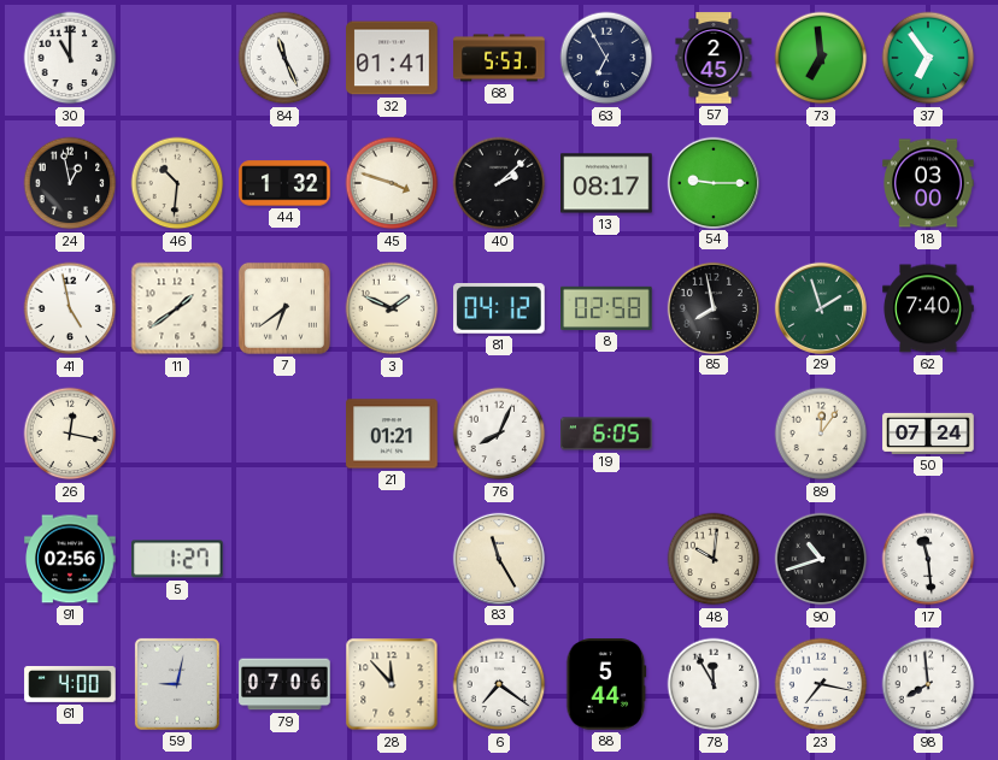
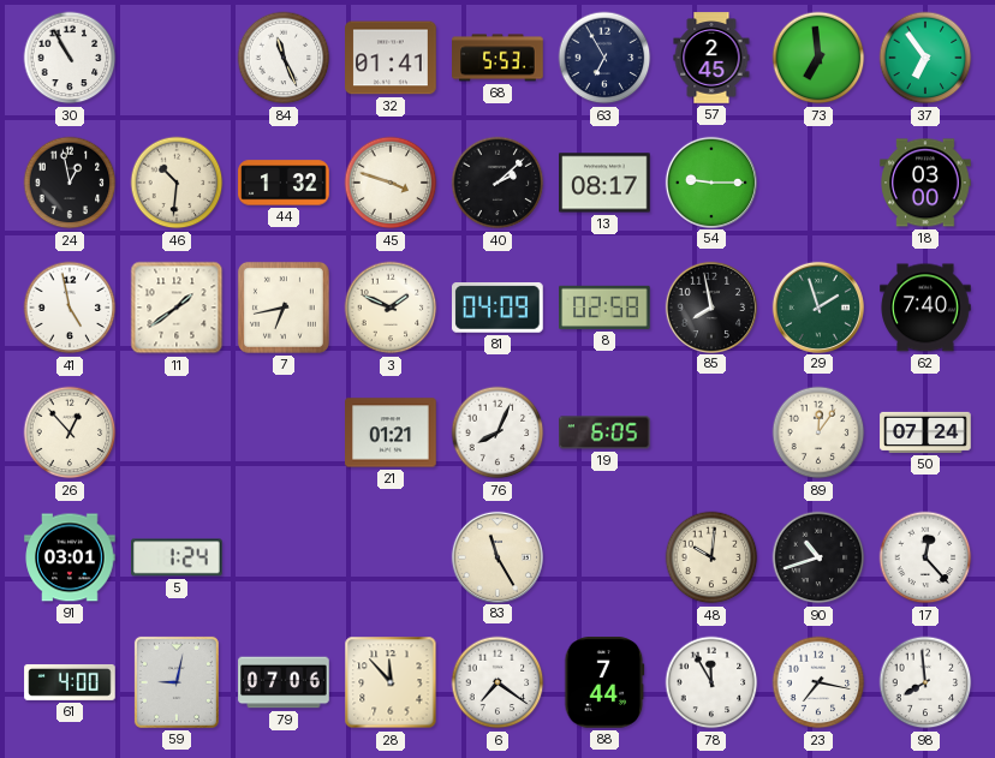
30: 11:00 -> 10:55 (70, 58)
7: 6:39 -> 6:43 (284, 308)
81: 04:12 -> 04:09 (499, 309)
26: 12:17 -> 12:53 (70, 432)
91: 02:56 -> 03:01 (70, 557)
5: 1:27 -> 1:24 (178, 557)
17: 11:29 -> 12:23 (925, 557)
88: 5:44 -> 7:44 (604, 682)
